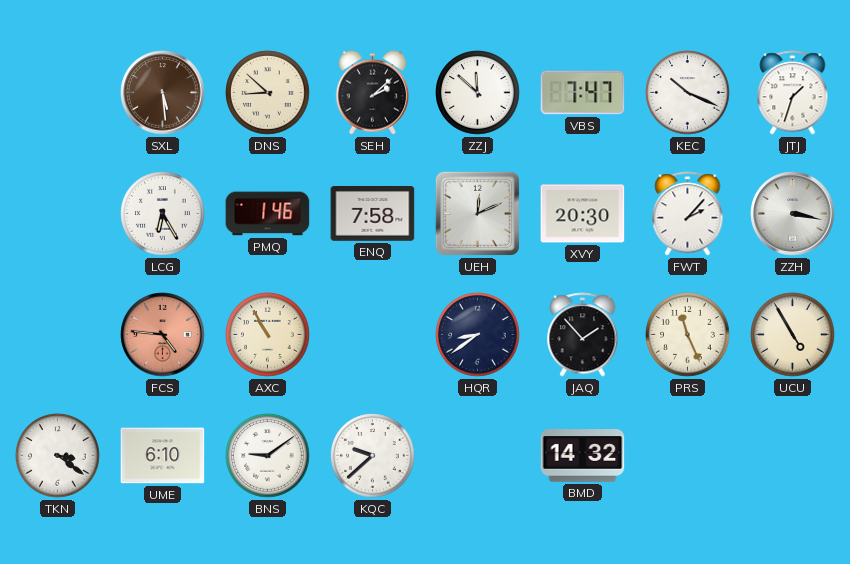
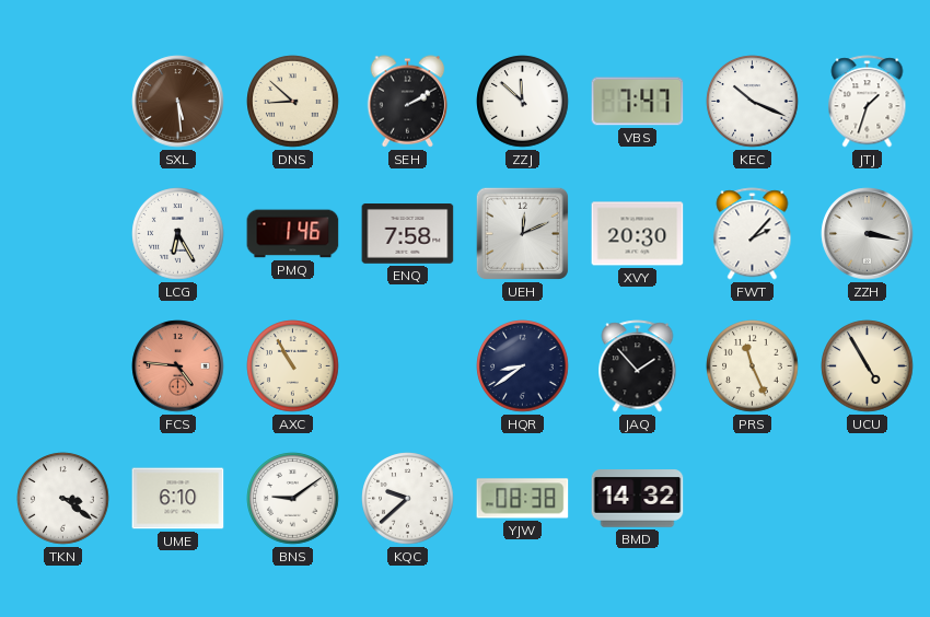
SEH: 2:08 -> 2:10 (408, 102)
YJW: none -> 08:38 (523, 499)
